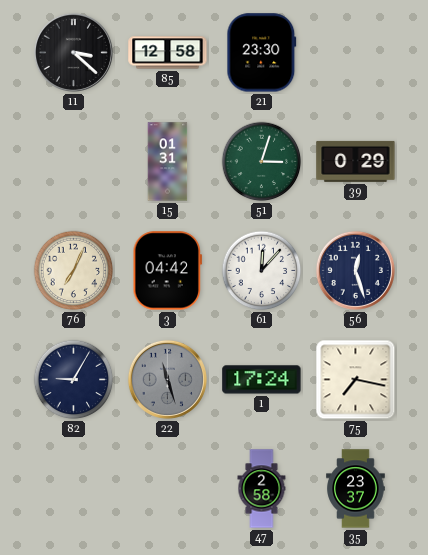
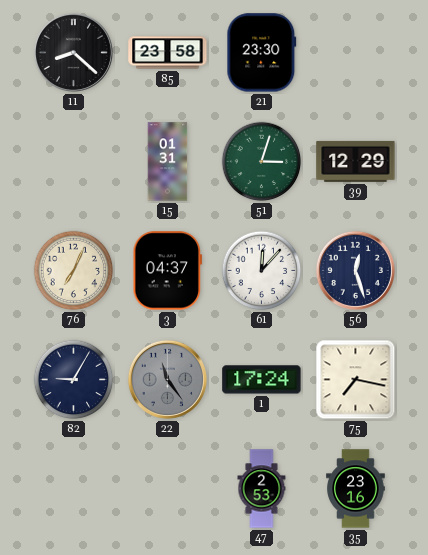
11: 3:22 -> 8:22 (73, 52)
85: 12:58 -> 23:58 (168, 53)
39: 0:29 -> 12:29 (356, 161)
3: 04:42 -> 04:37 (168, 271)
22: 11:27 -> 11:24 (167, 379)
47: 2:58 -> 2:53 (262, 489)
35: 23:37 -> 23:16 (356, 489)
